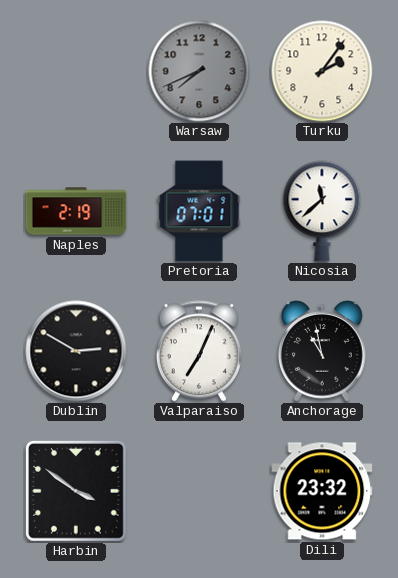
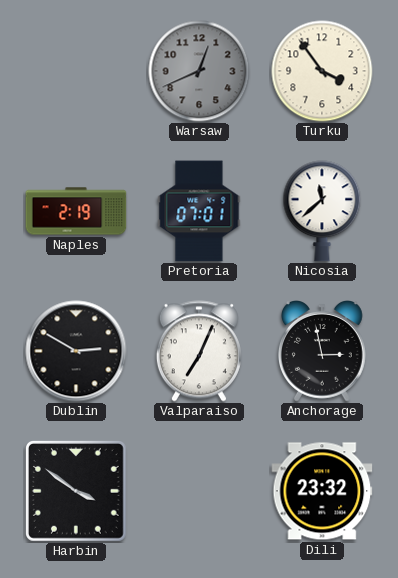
Warsaw: 7:41 -> 12:41 (199, 71)
Turku: 2:06 -> 3:54 (322, 71)
Anchorage: 10:58 -> 2:58 (322, 352)
